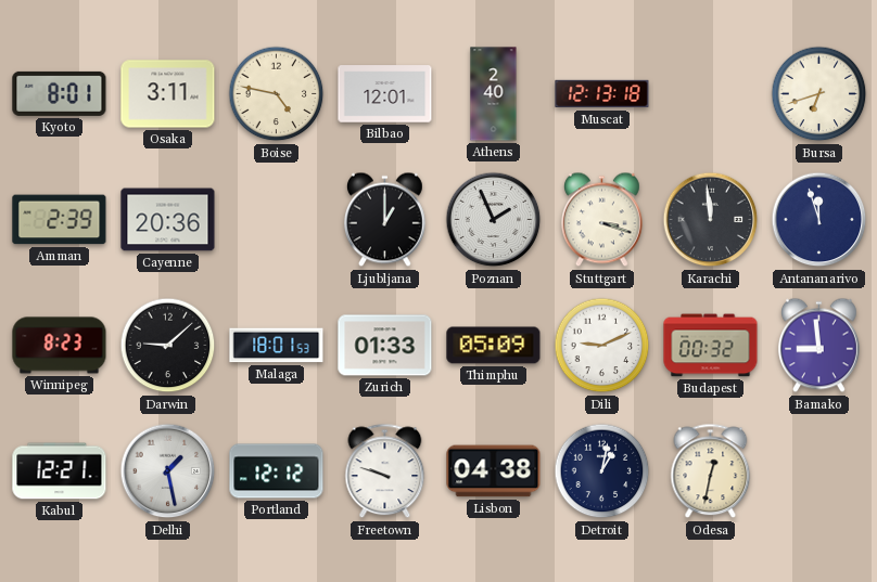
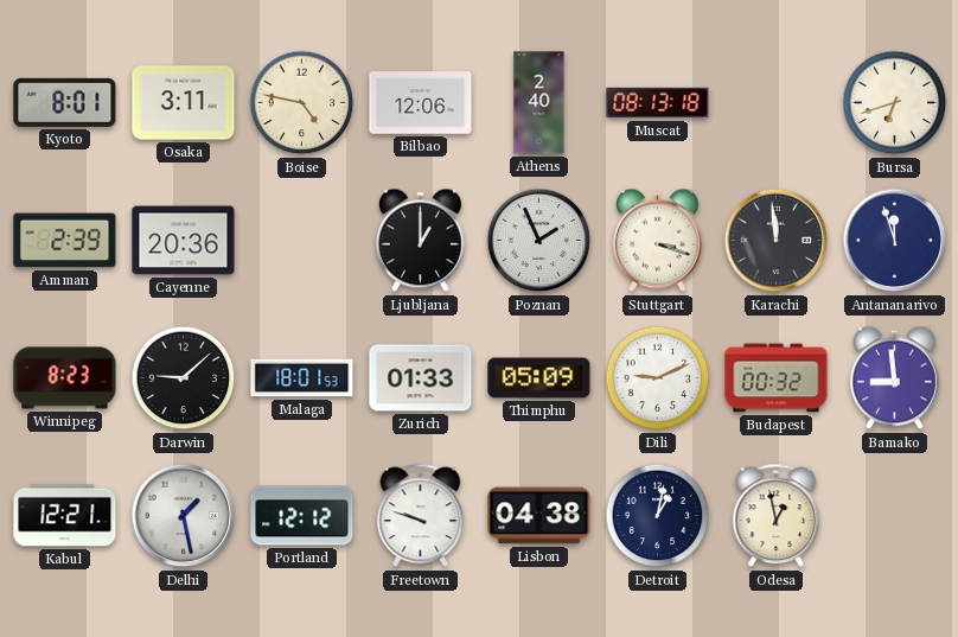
Bilbao: 12:01 -> 12:06 (421, 103)
Muscat: 12:13 -> 08:13 (658, 103)
Odesa: 12:32 -> 12:58 (777, 516)
